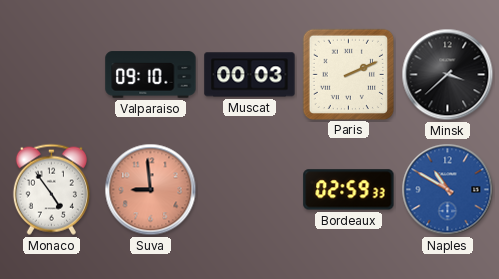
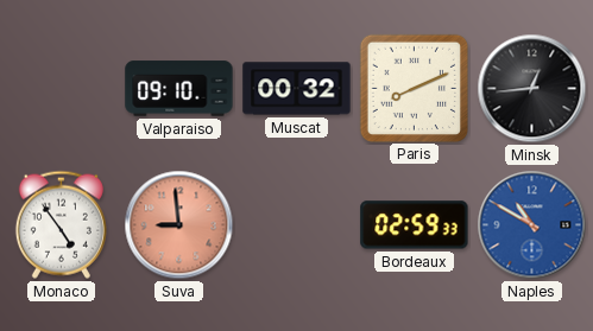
Muscat: 00:03 -> 00:32 (297, 89)
Paris: 2:11 -> 8:11 (414, 88)
Minsk: 3:38 -> 12:44 (532, 89)
